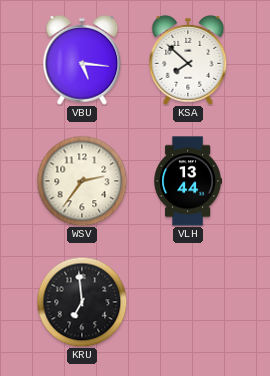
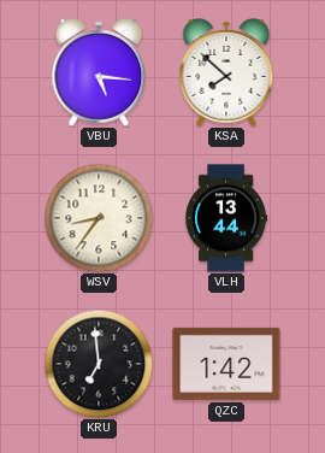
WSV: 2:36 -> 8:36 (99, 218)
QZC: none -> 1:42 (226, 364)
